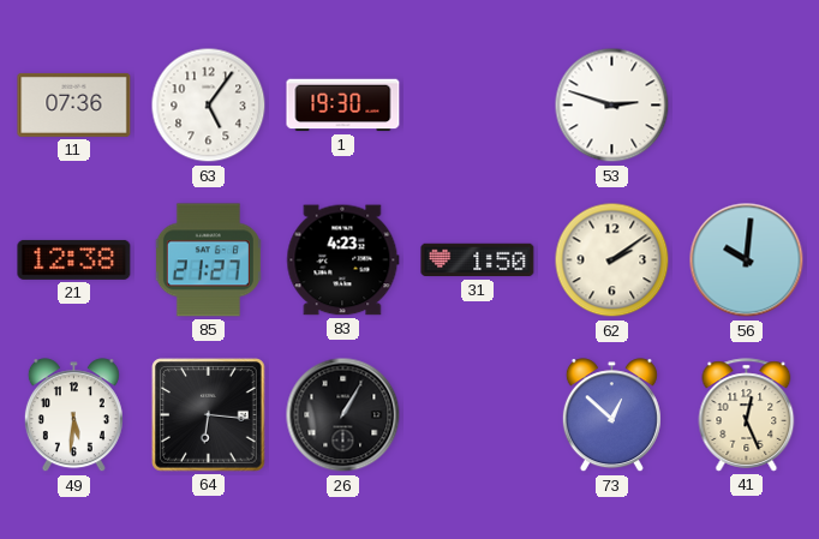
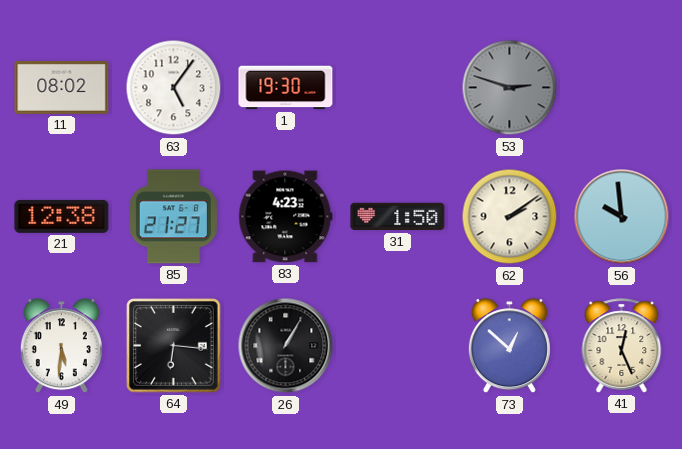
11: 07:36 -> 08:02 (62, 87)
53 dial: white -> grey (510, 88)
56: 10:01 -> 9:59 (622, 217)
